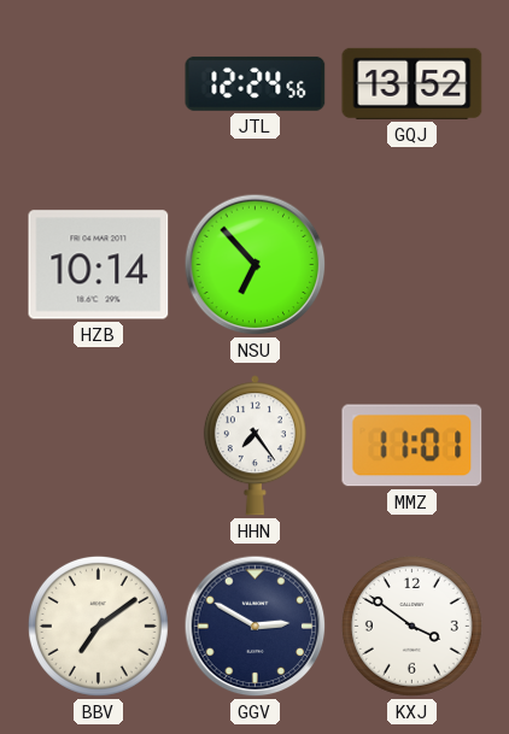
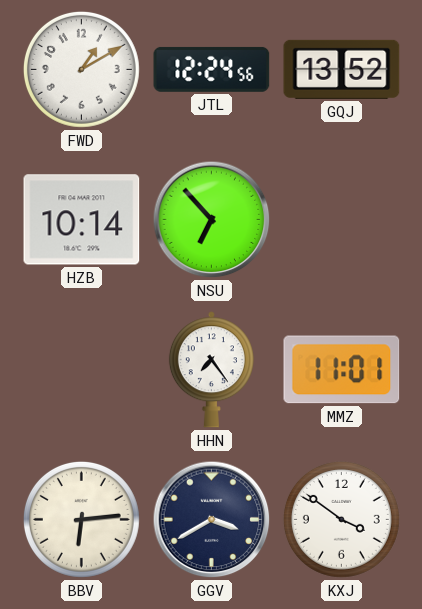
FWD: none -> 1:10 (81, 69)
BBV: 7:09 -> 6:14 (81, 519)
GGV: 2:50 -> 3:40 (212, 520)
